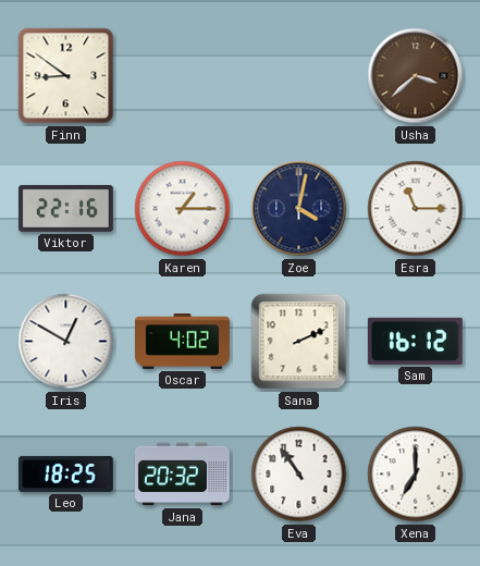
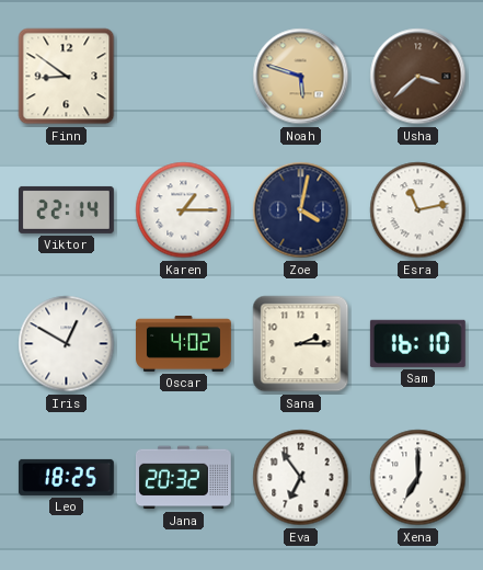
Noah: none -> 5:48 (301, 77)
Viktor: 22:16 -> 22:14 (66, 209)
Esra: 11:15 -> 11:13 (418, 210)
Sana: 2:11 -> 2:15 (301, 344)
Sam: 16:12 -> 16:10 (417, 343)
Eva: 10:54 -> 6:54 (301, 478)
